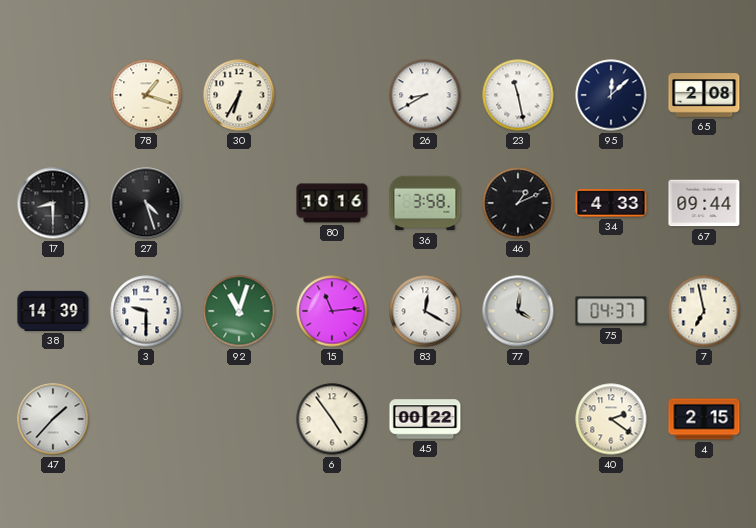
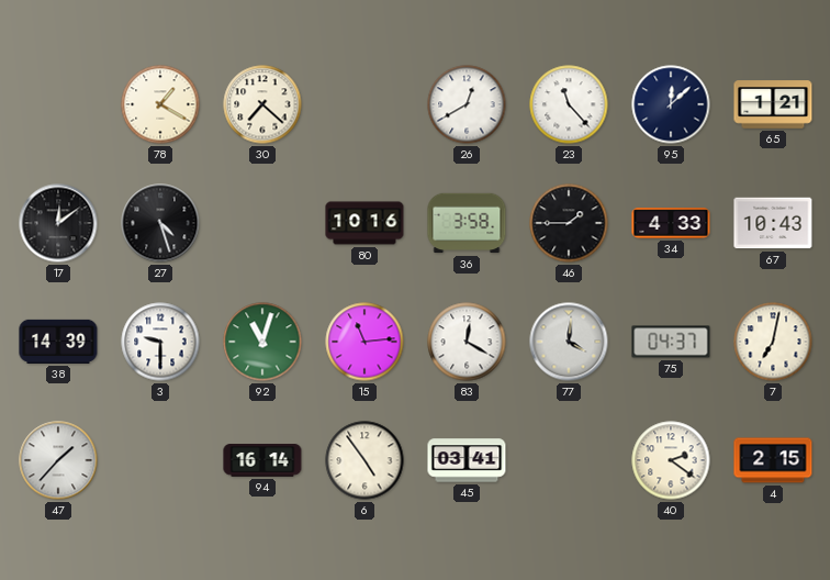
78: 1:18 -> 1:20 (160, 104)
30: 6:35 -> 7:22 (262, 104)
26: 8:40 -> 12:40 (467, 104)
23: 11:28 -> 11:23 (569, 104)
65: 2:08 -> 1:21 (773, 104)
17: 8:30 -> 12:09 (58, 223)
46: 1:11 -> 1:45 (569, 223)
67: 09:44 -> 10:43 (773, 223)
7: 6:58 -> 7:02 (773, 342)
94: none -> 16:14 (262, 460)
45: 00:22 -> 03:41 (467, 460)
